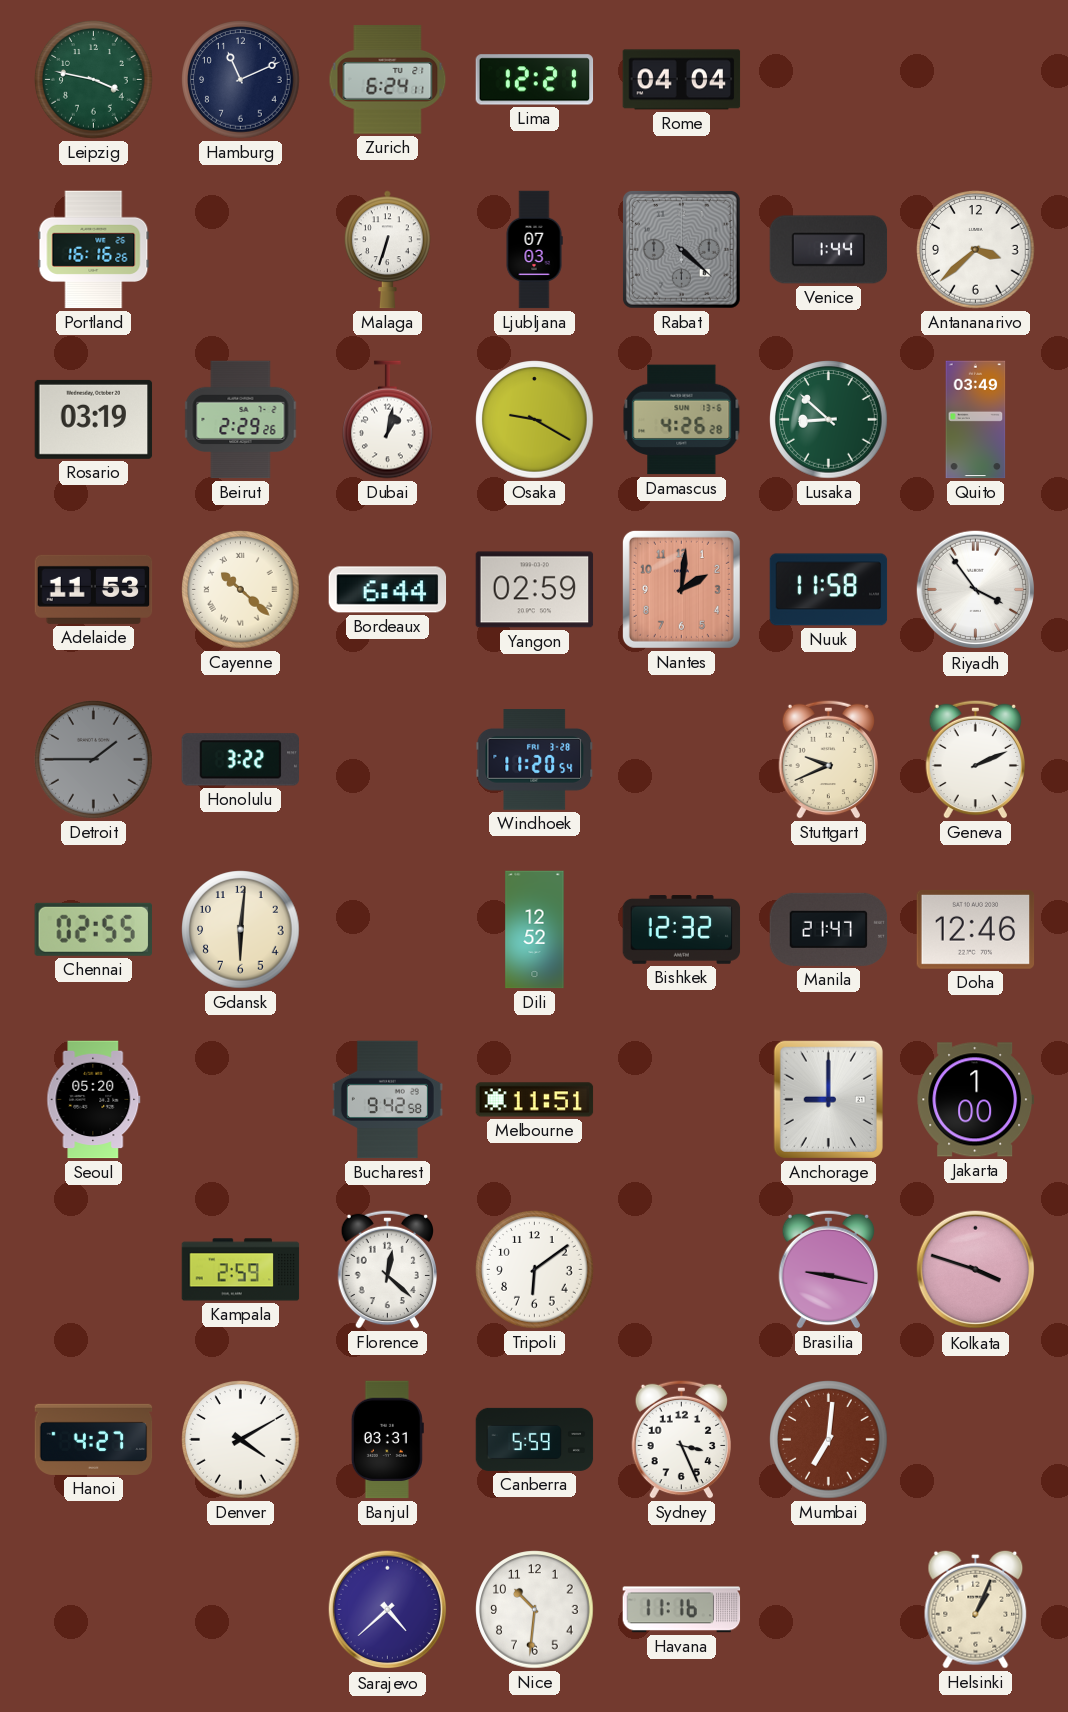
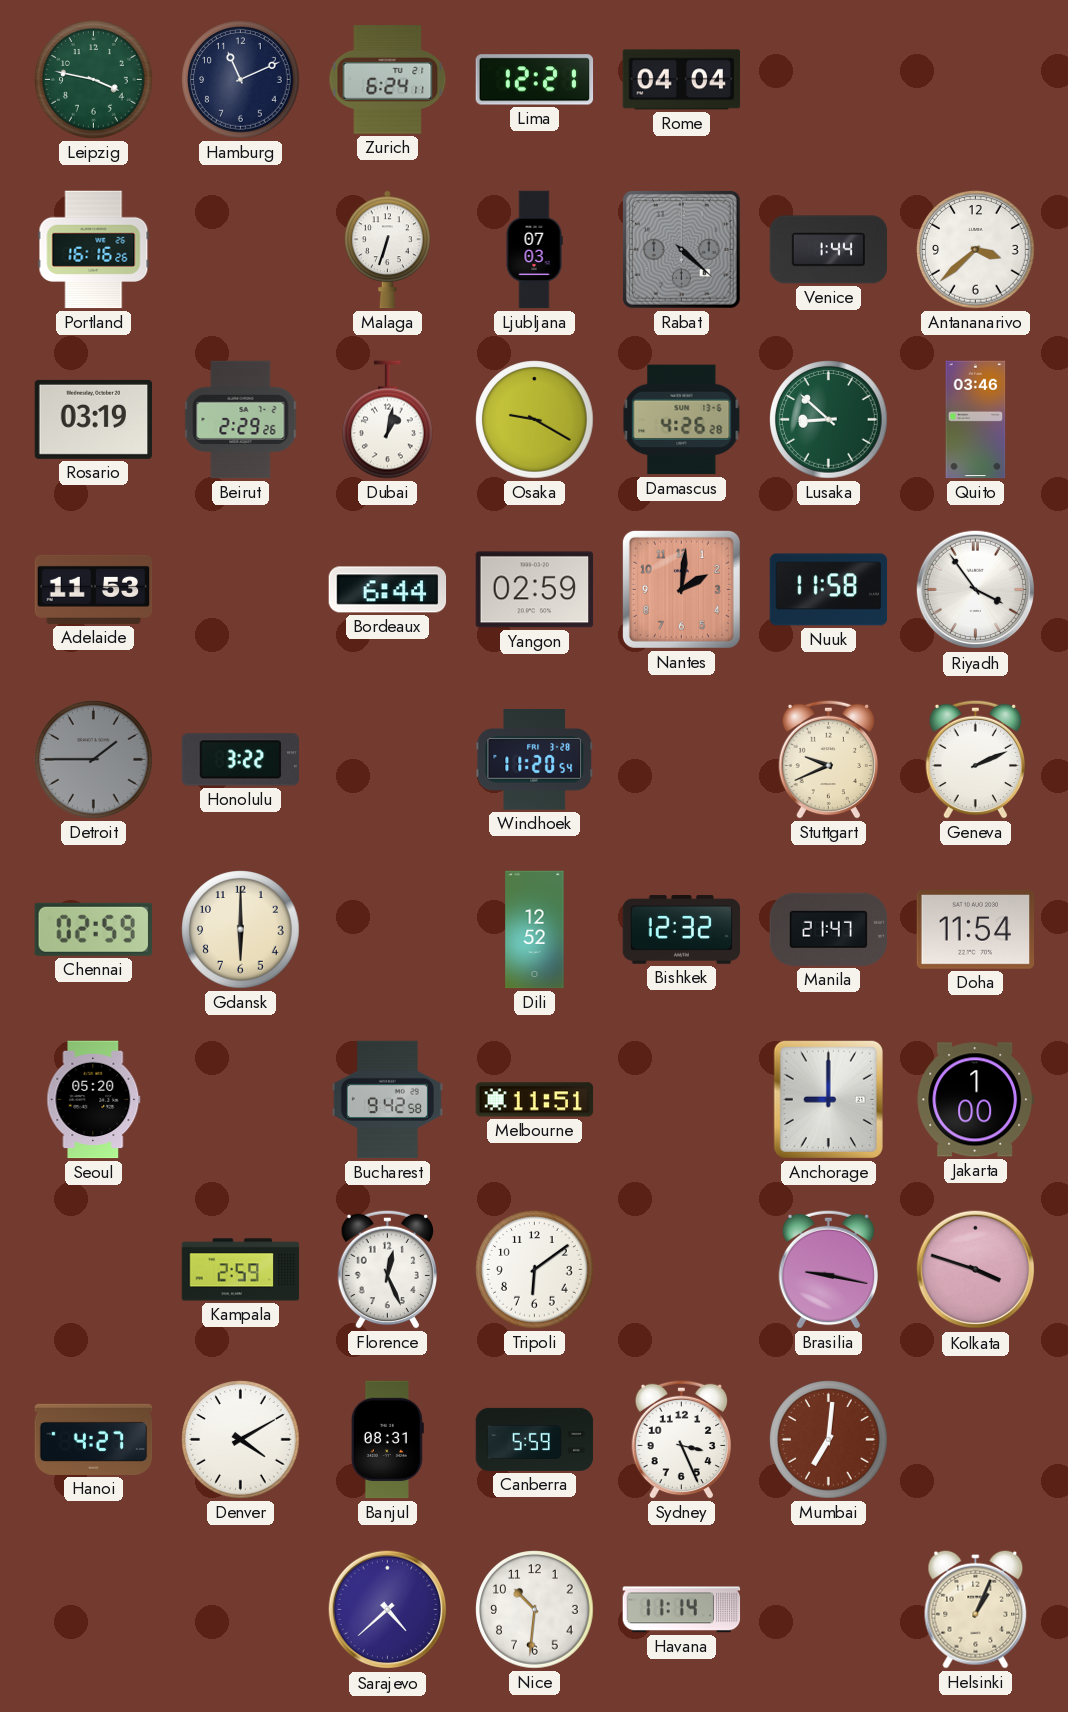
Quito: 03:49 -> 03:46 (976, 420)
Cayenne: 10:22 -> none (241, 590)
Chennai: 02:55 -> 02:59 (93, 929)
Gdansk: 6:01 -> 6:00 (241, 930)
Doha: 12:46 -> 11:54 (976, 929)
Florence: 12:22 -> 12:26 (387, 1269)
Banjul: 03:31 -> 08:31 (387, 1440)
Havana: 11:16 -> 11:14 (682, 1610)
